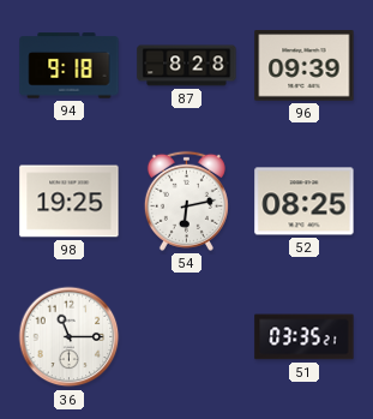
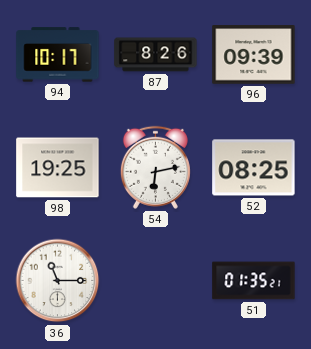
94: 9:18 -> 10:17 (58, 55)
87: 8:28 -> 8:26 (156, 55)
51: 03:35 -> 01:35 (254, 281)
